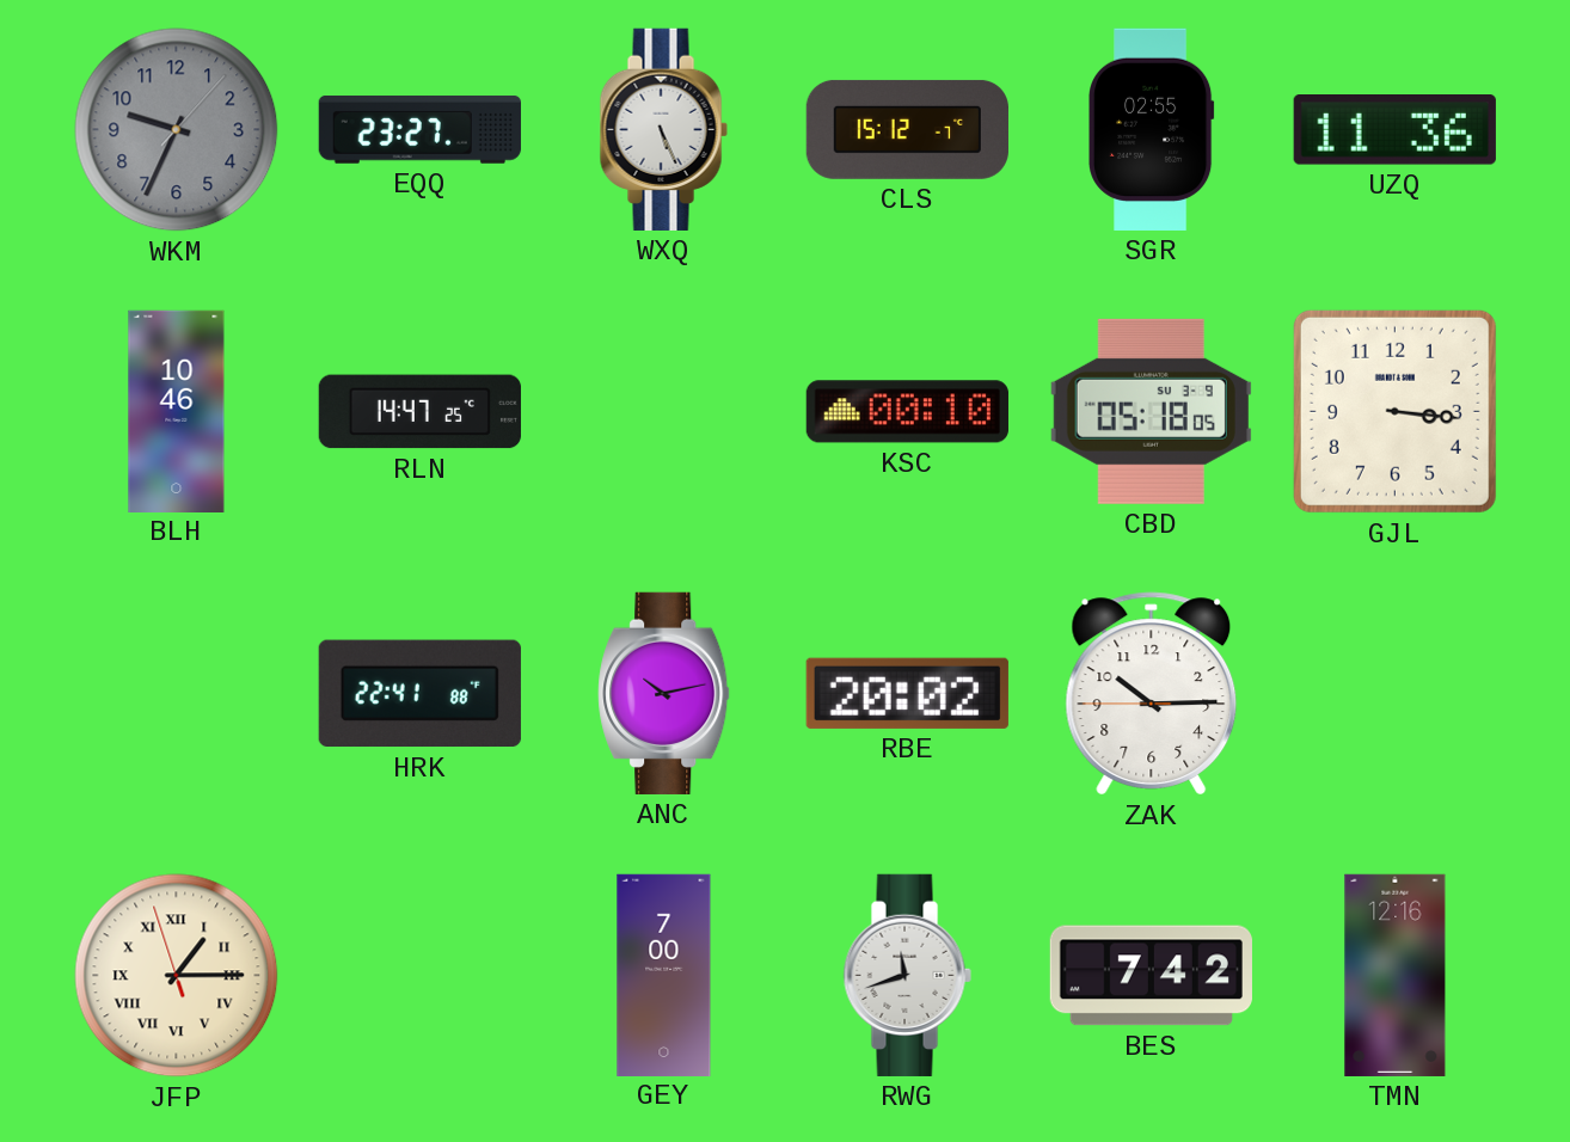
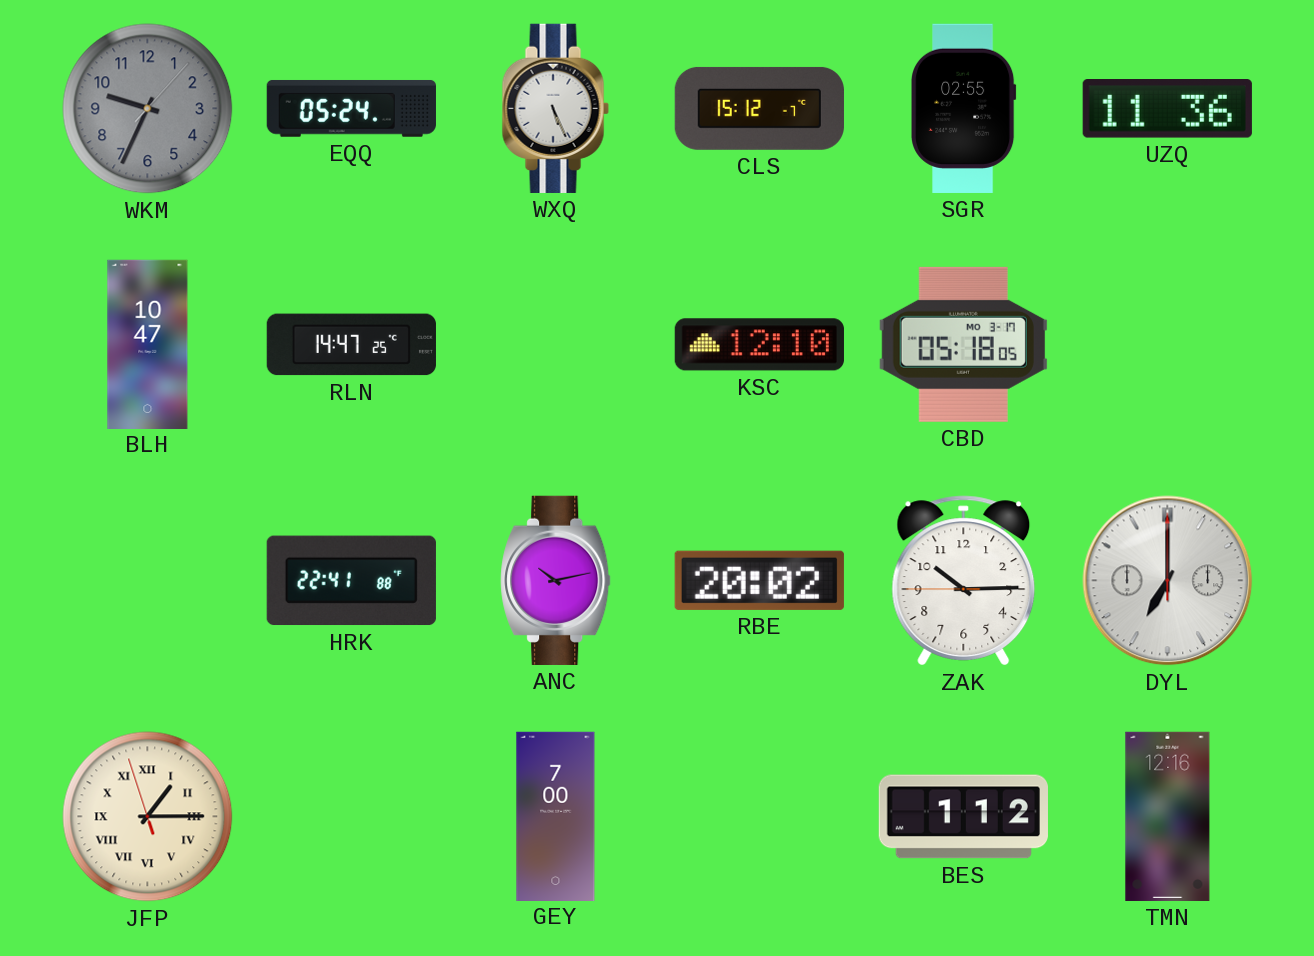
EQQ: 23:27 -> 05:24 (351, 109)
BLH: 10:46 -> 10:47 (148, 344)
KSC: 00:10 -> 12:10 (759, 345)
CBD date: SU 3-9 -> MO 3-17 (963, 344)
GJL: 3:16 -> none (1394, 411)
DYL: none -> 7:00 (1168, 581)
RWG: 11:42 -> none (907, 975)
BES: 7:42 -> 1:12 (963, 817)
